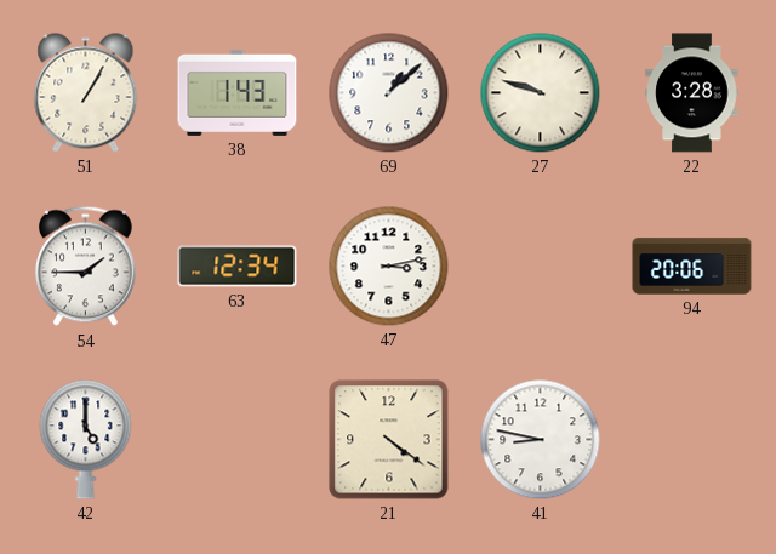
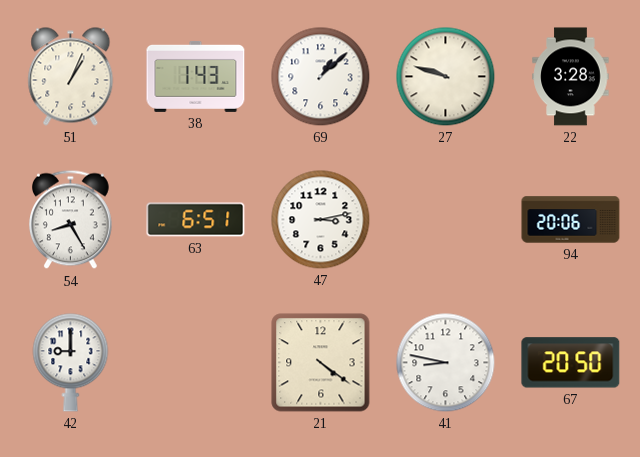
51: 1:05 -> 1:04 (71, 77)
54: 1:45 -> 8:25 (71, 220)
63: 12:34 -> 6:51 (196, 220)
42: 5:00 -> 9:00 (71, 363)
67: none -> 20:50 (571, 363)
